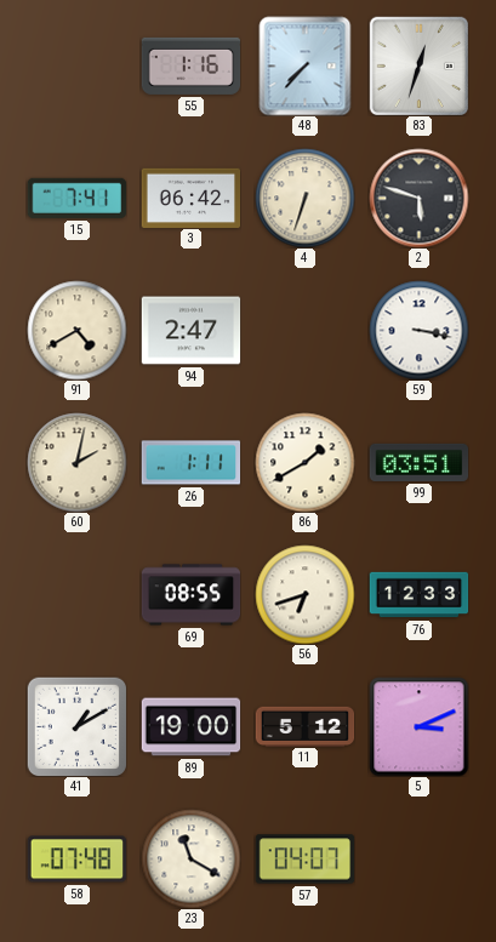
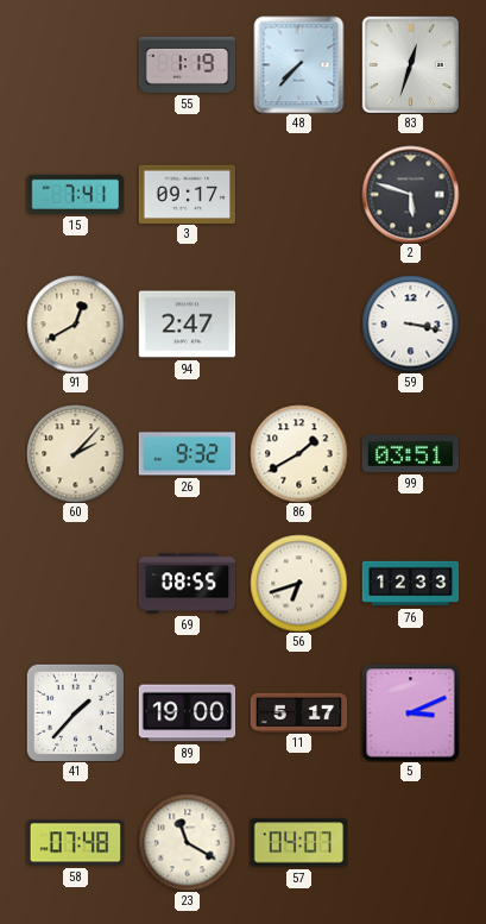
55: 1:16 -> 1:19 (187, 64)
3: 06:42 -> 09:17 (187, 194)
4: 6:33 -> none (304, 198)
91: 4:40 -> 12:40 (75, 323)
60: 2:02 -> 2:07 (75, 453)
26: 1:11 -> 9:32 (187, 454)
41: 1:10 -> 1:37 (75, 712)
11: 5:12 -> 5:17 (298, 712)
